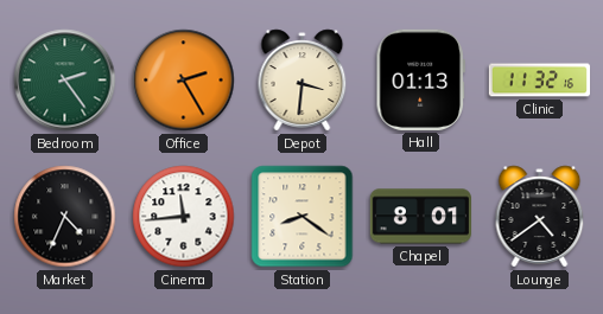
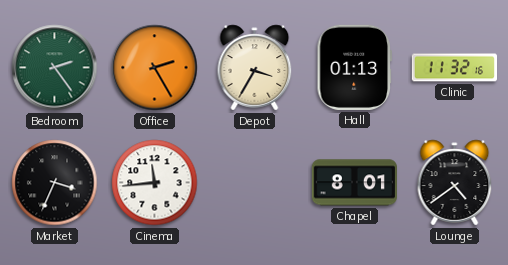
Depot: 3:31 -> 3:35 (255, 68)
Market: 4:34 -> 3:34 (55, 183)
Station: 8:21 -> none (303, 217)
